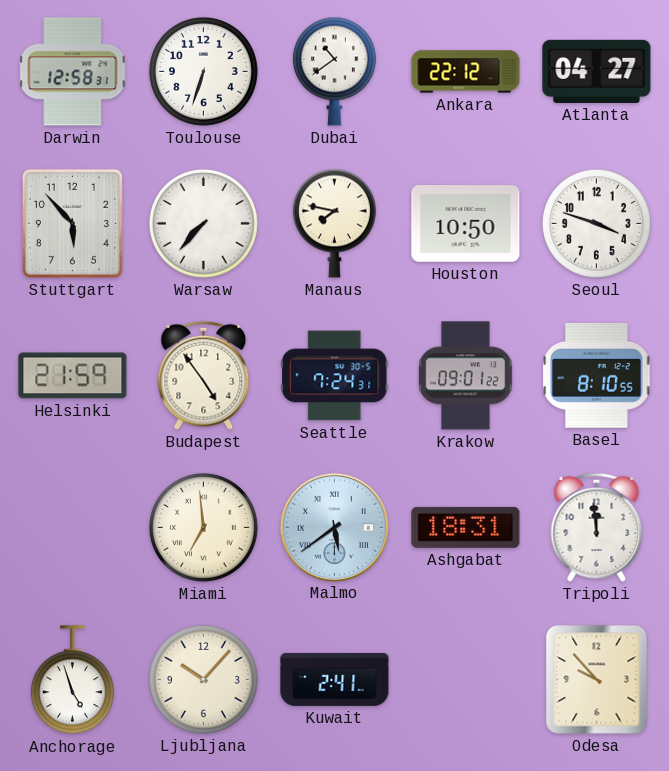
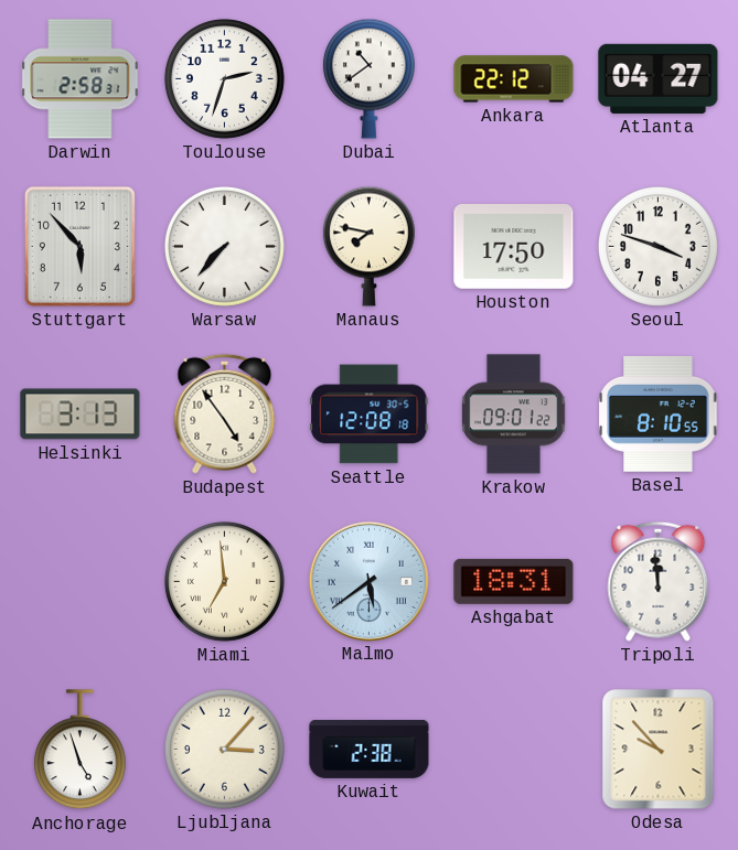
Darwin: 12:58 -> 2:58 (81, 79)
Toulouse: 6:33 -> 2:33 (224, 78)
Houston: 10:50 -> 17:50 (514, 247)
Helsinki: 21:59 -> 3:13 (81, 415)
Seattle: 7:24 -> 12:08 (370, 415)
Ljubljana: 10:07 -> 3:07 (224, 749)
Kuwait: 2:41 -> 2:38 (370, 749)
